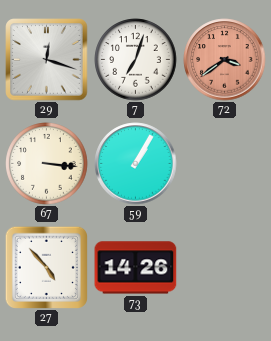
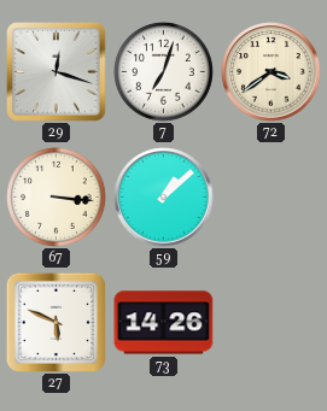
72 dial: salmon -> cream (271, 72)
59: 1:05 -> 1:08 (164, 198)
27: 4:53 -> 5:49 (56, 322)
